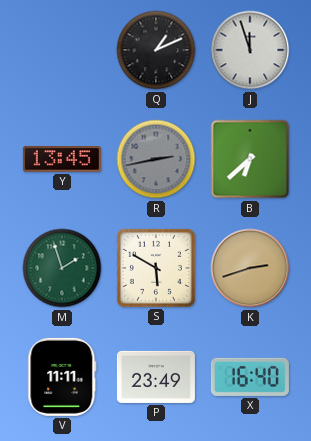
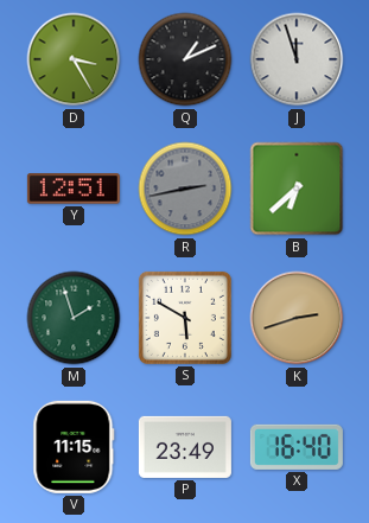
D: none -> 3:25 (74, 59)
Y: 13:45 -> 12:51 (74, 189)
V: 11:11 -> 11:15 (74, 447)
